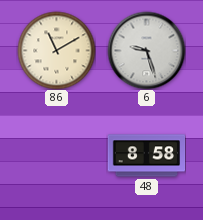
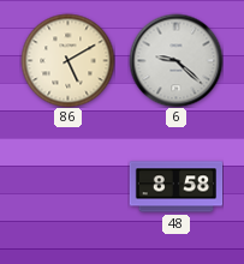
86: 11:10 -> 5:10 (67, 60)
6: 9:27 -> 9:22 (175, 60)
